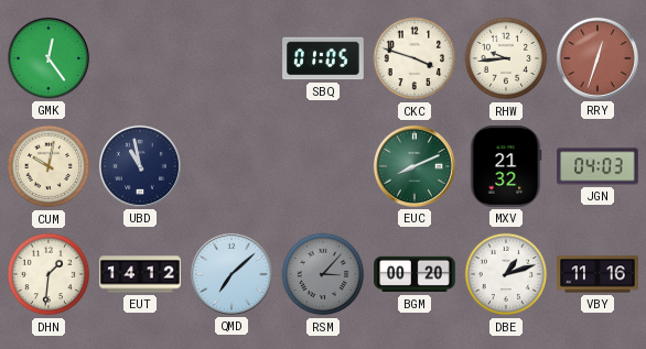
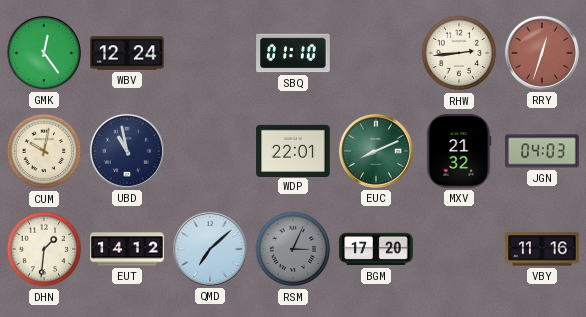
WBV: none -> 12:24 (127, 53)
SBQ: 01:05 -> 01:10 (293, 53)
CKC: 3:48 -> none (414, 58)
RHW: 9:44 -> 2:44 (459, 53)
WDP: none -> 22:01 (293, 150)
RSM: 3:07 -> 3:04 (293, 249)
BGM: 00:20 -> 17:20 (376, 249)
DBE: 1:12 -> none (506, 274)
